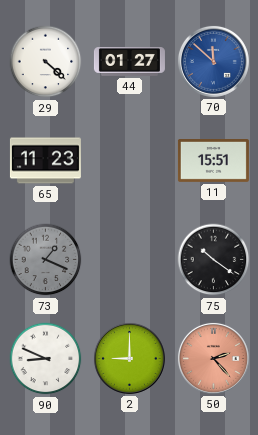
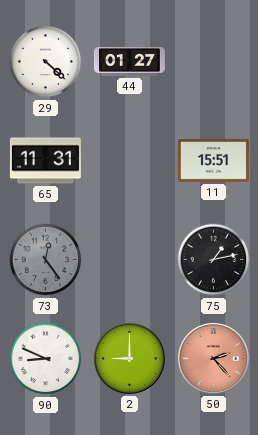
70: 11:52 -> none (213, 61)
65: 11:23 -> 11:31 (45, 161)
73: 1:19 -> 12:24 (46, 260)
75: 10:21 -> 1:13 (214, 260)
